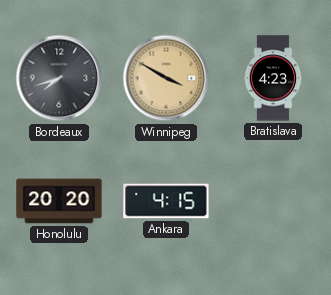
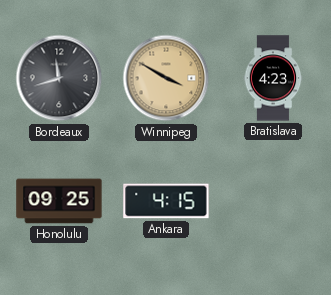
Bordeaux: 7:42 -> 11:42 (59, 78)
Honolulu: 20:20 -> 09:25 (59, 201)
